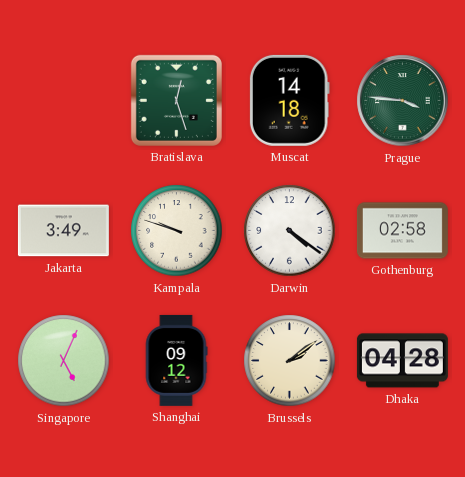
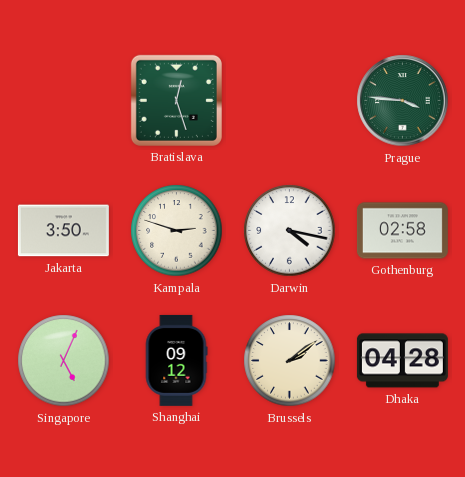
Muscat: 14:18 -> none (289, 100)
Jakarta: 3:49 -> 3:50 (63, 231)
Kampala: 9:48 -> 2:48 (177, 231)
Darwin: 4:21 -> 4:17 (290, 231)
